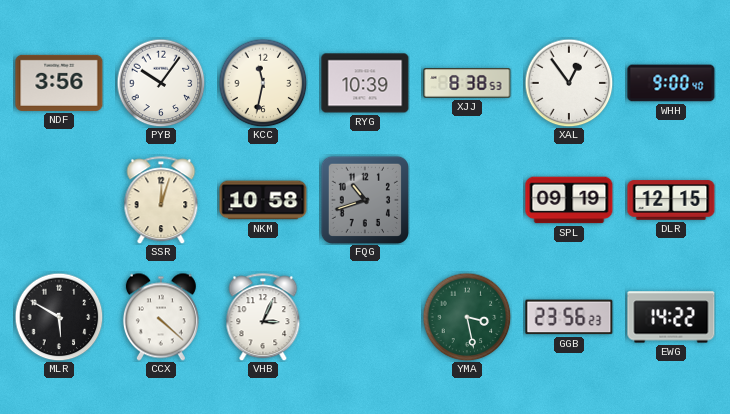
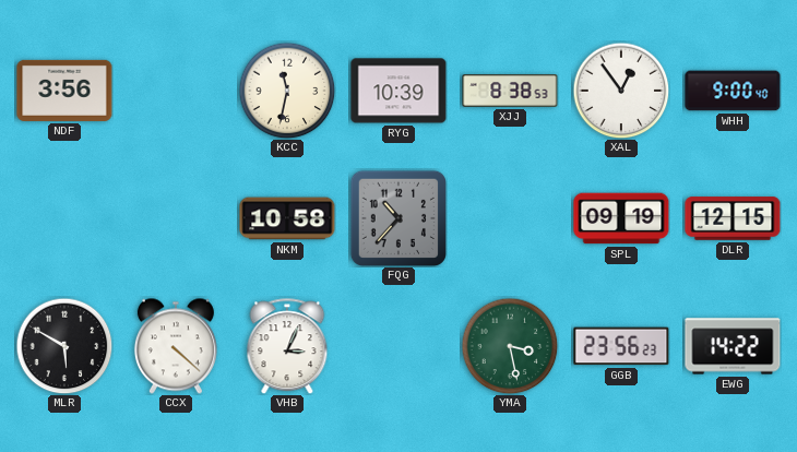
PYB: 10:06 -> none (161, 83)
SSR: 12:03 -> none (161, 200)
FQG: 10:42 -> 10:37 (397, 217)
